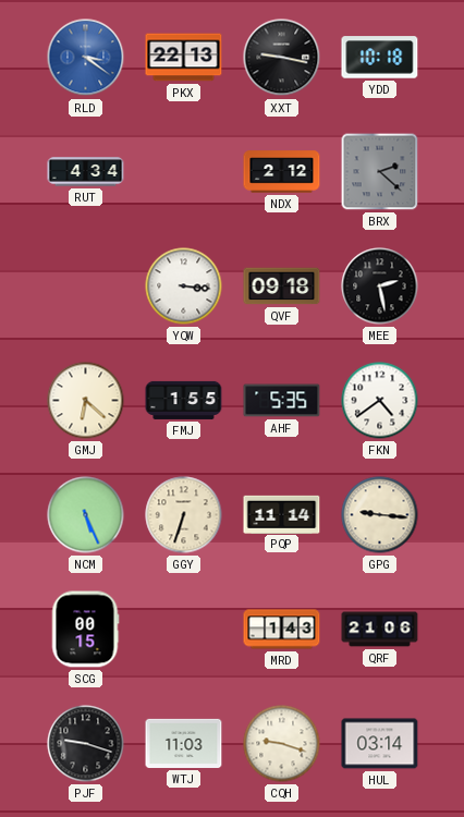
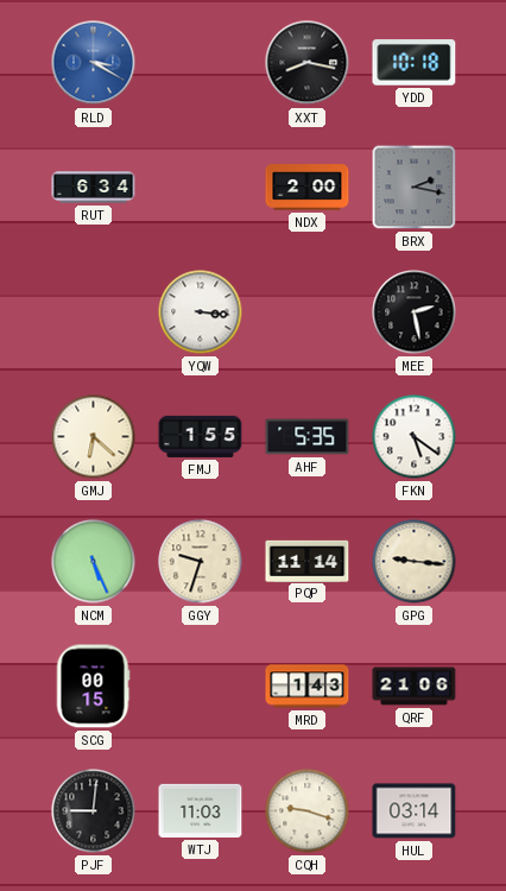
RLD: 3:21 -> 3:20 (94, 63)
PKX: 22:13 -> none (184, 58)
XXT: 9:17 -> 8:17 (308, 63)
RUT: 4:34 -> 6:34 (94, 188)
NDX: 2:12 -> 2:00 (308, 188)
BRX: 2:22 -> 2:17 (415, 188)
QVF: 09:18 -> none (282, 286)
FKN: 4:39 -> 5:21 (415, 437)
GGY: 6:33 -> 9:33 (201, 562)
PJF: 9:18 -> 9:01 (94, 811)
